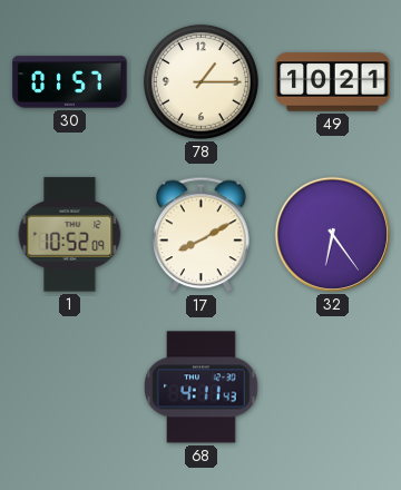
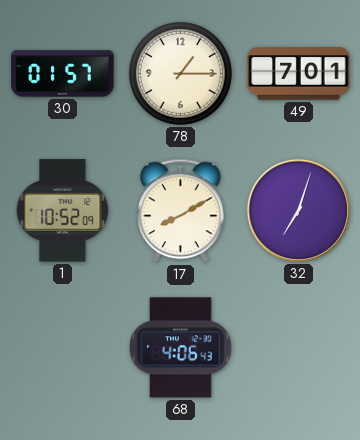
49: 10:21 -> 7:01 (299, 74)
32: 6:24 -> 7:03 (298, 210)
68: 4:11 -> 4:06 (181, 348)
